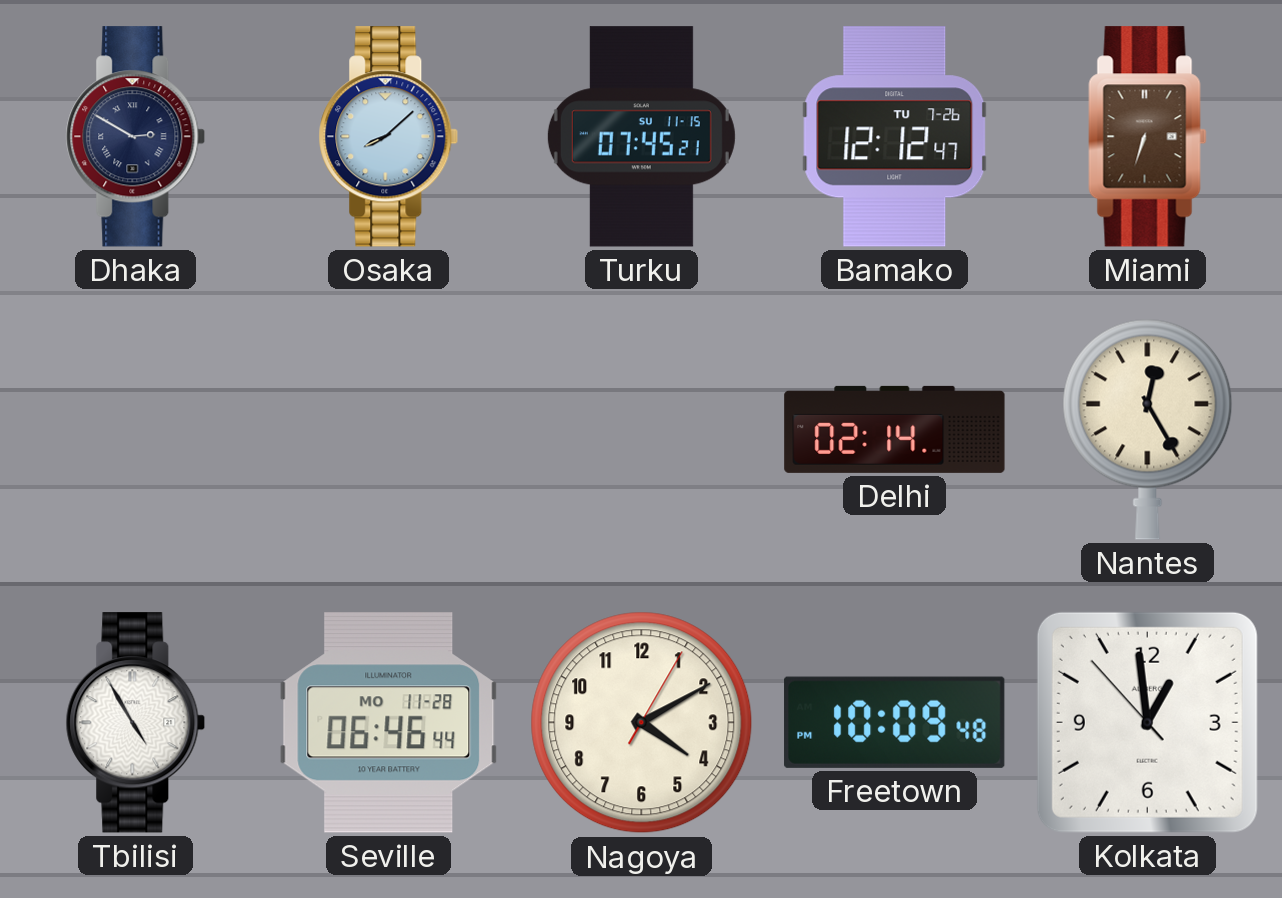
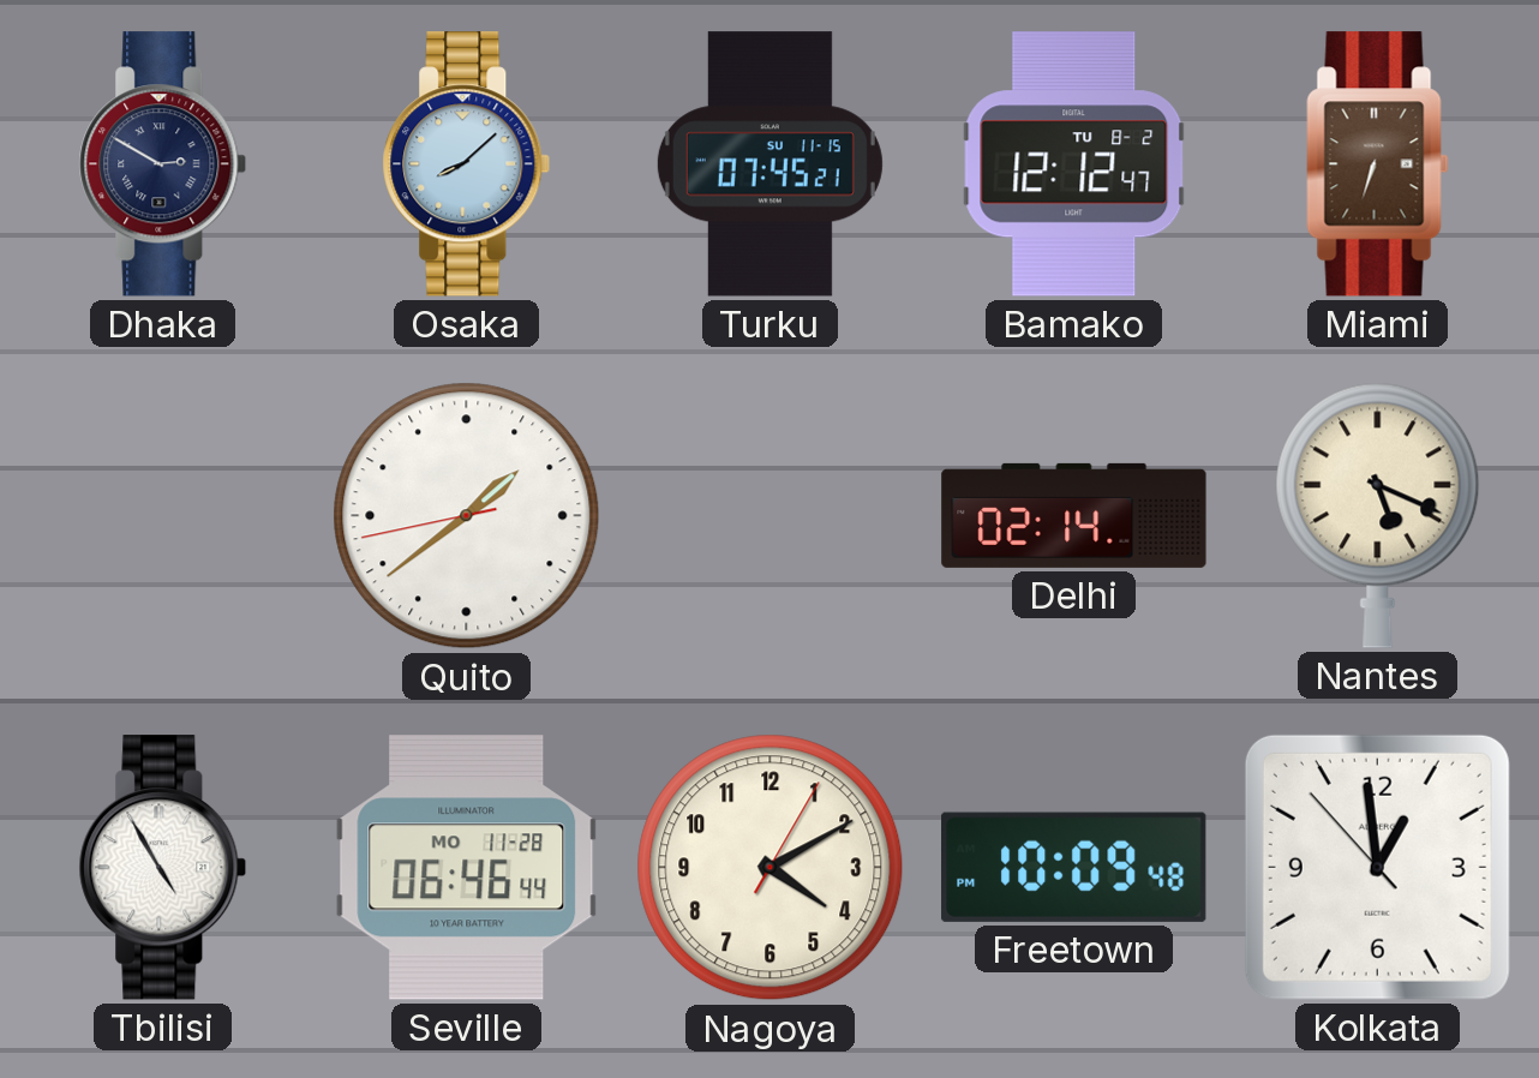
Bamako date: TU 7-26 -> TU 8-2 (1074, 164)
Quito: none -> 1:38 (467, 516)
Nantes: 12:25 -> 5:19 (1378, 515)
